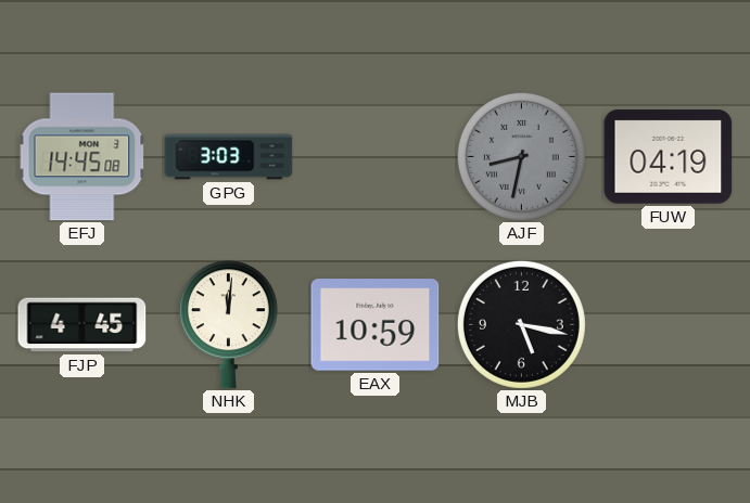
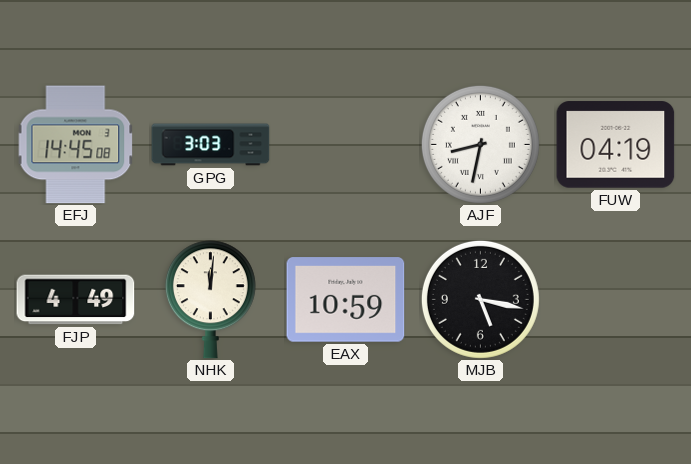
AJF dial: grey -> white (480, 144)
FJP: 4:45 -> 4:49 (76, 300)
